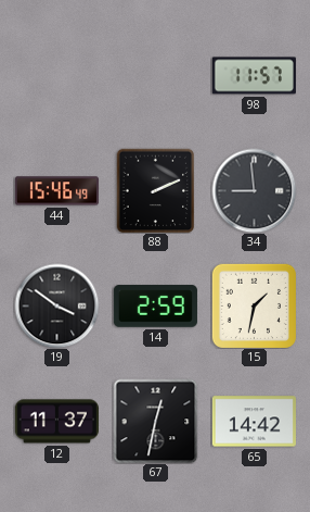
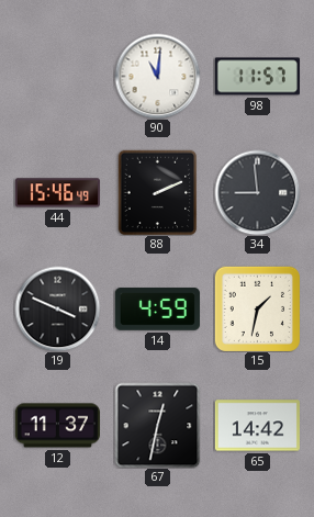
90: none -> 11:01 (157, 76)
19: 3:51 -> 3:49 (57, 308)
14: 2:59 -> 4:59 (157, 310)
